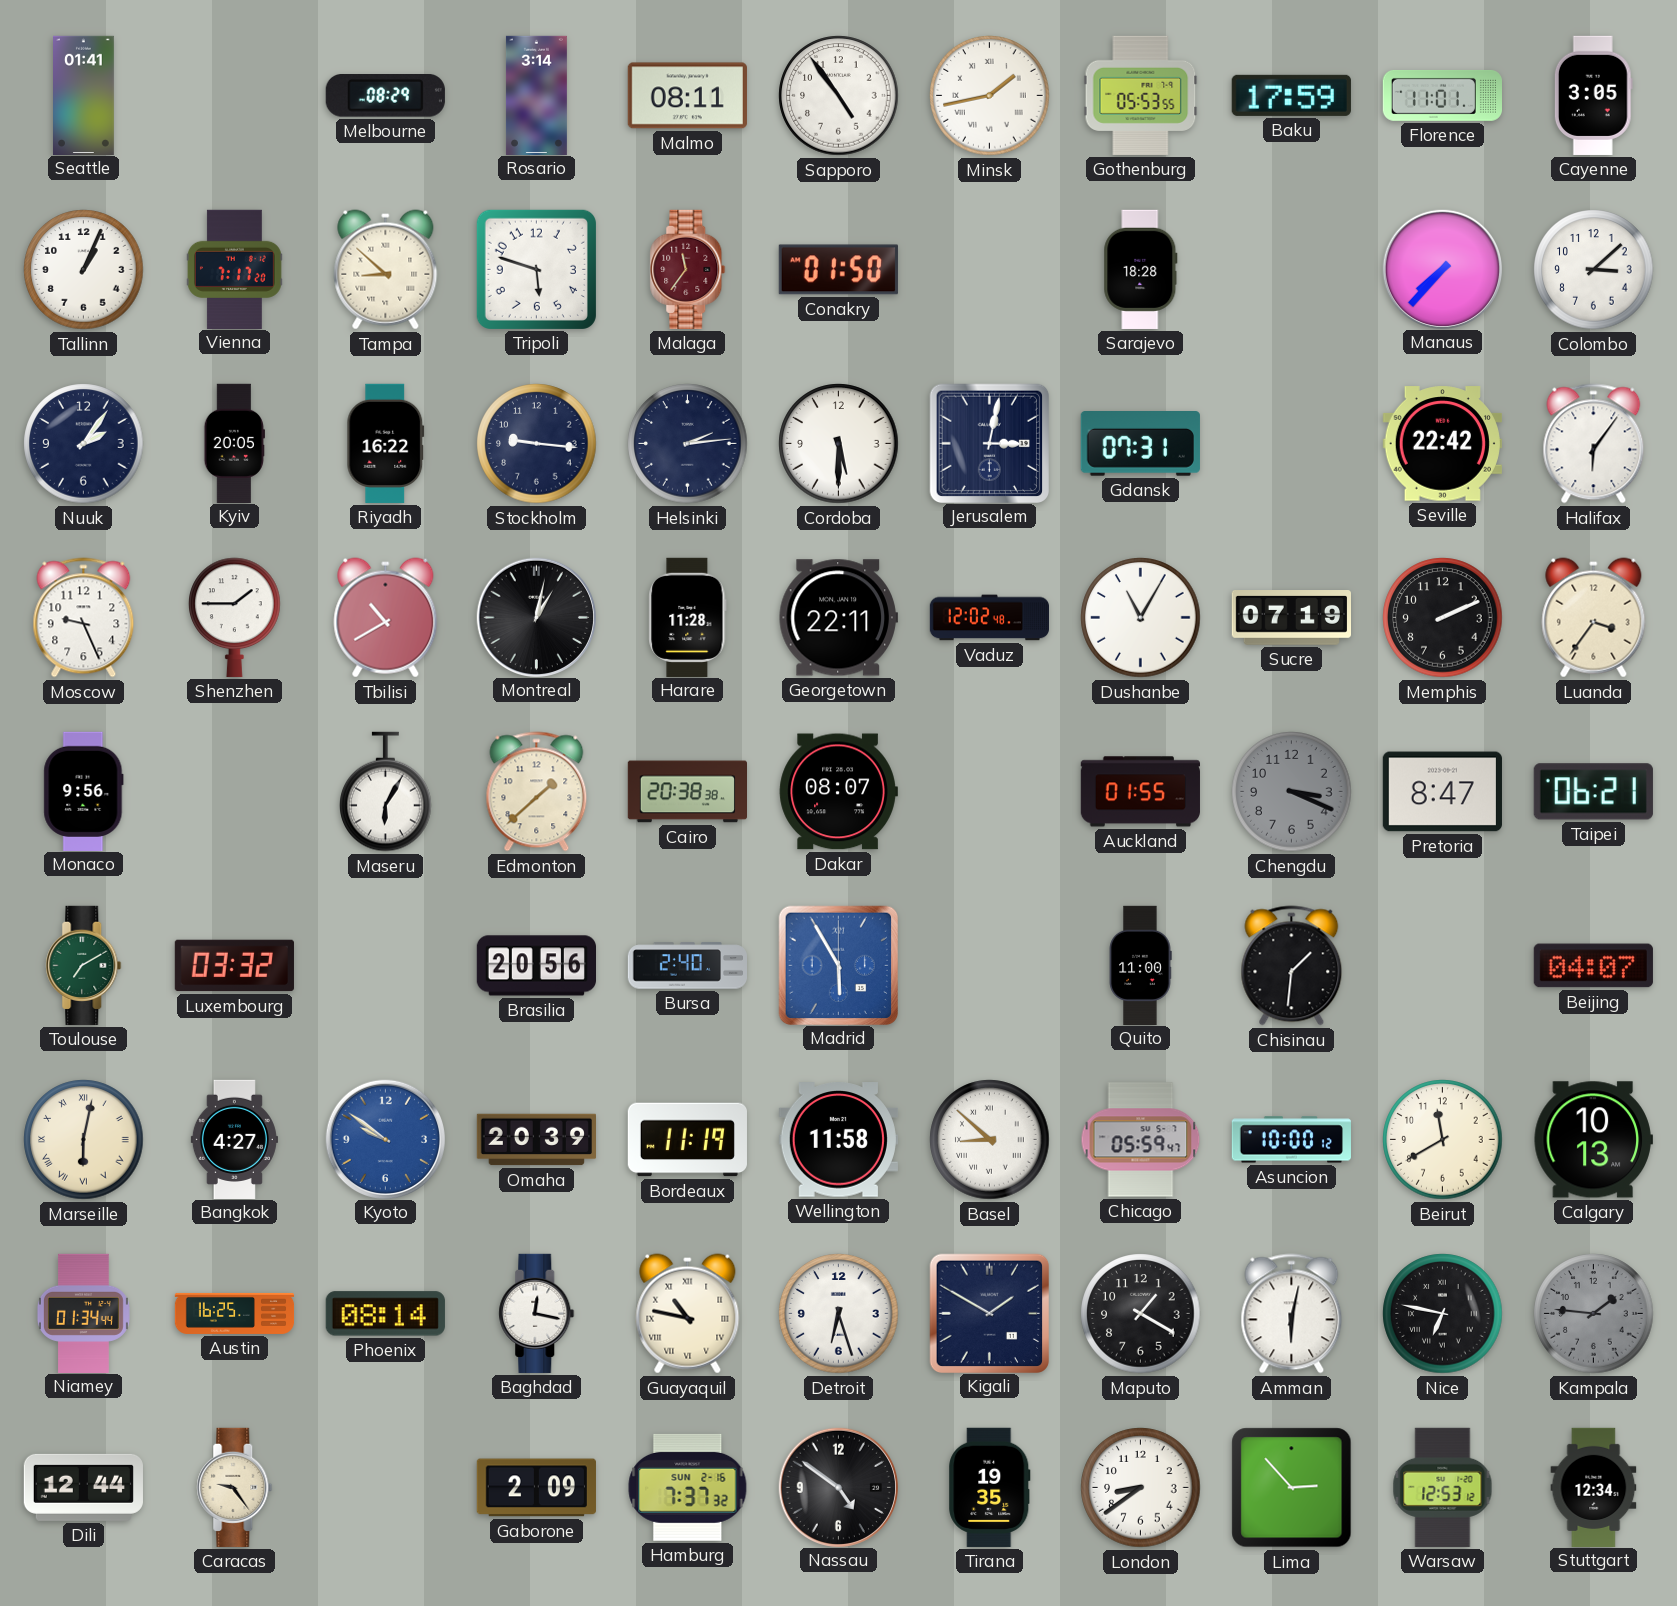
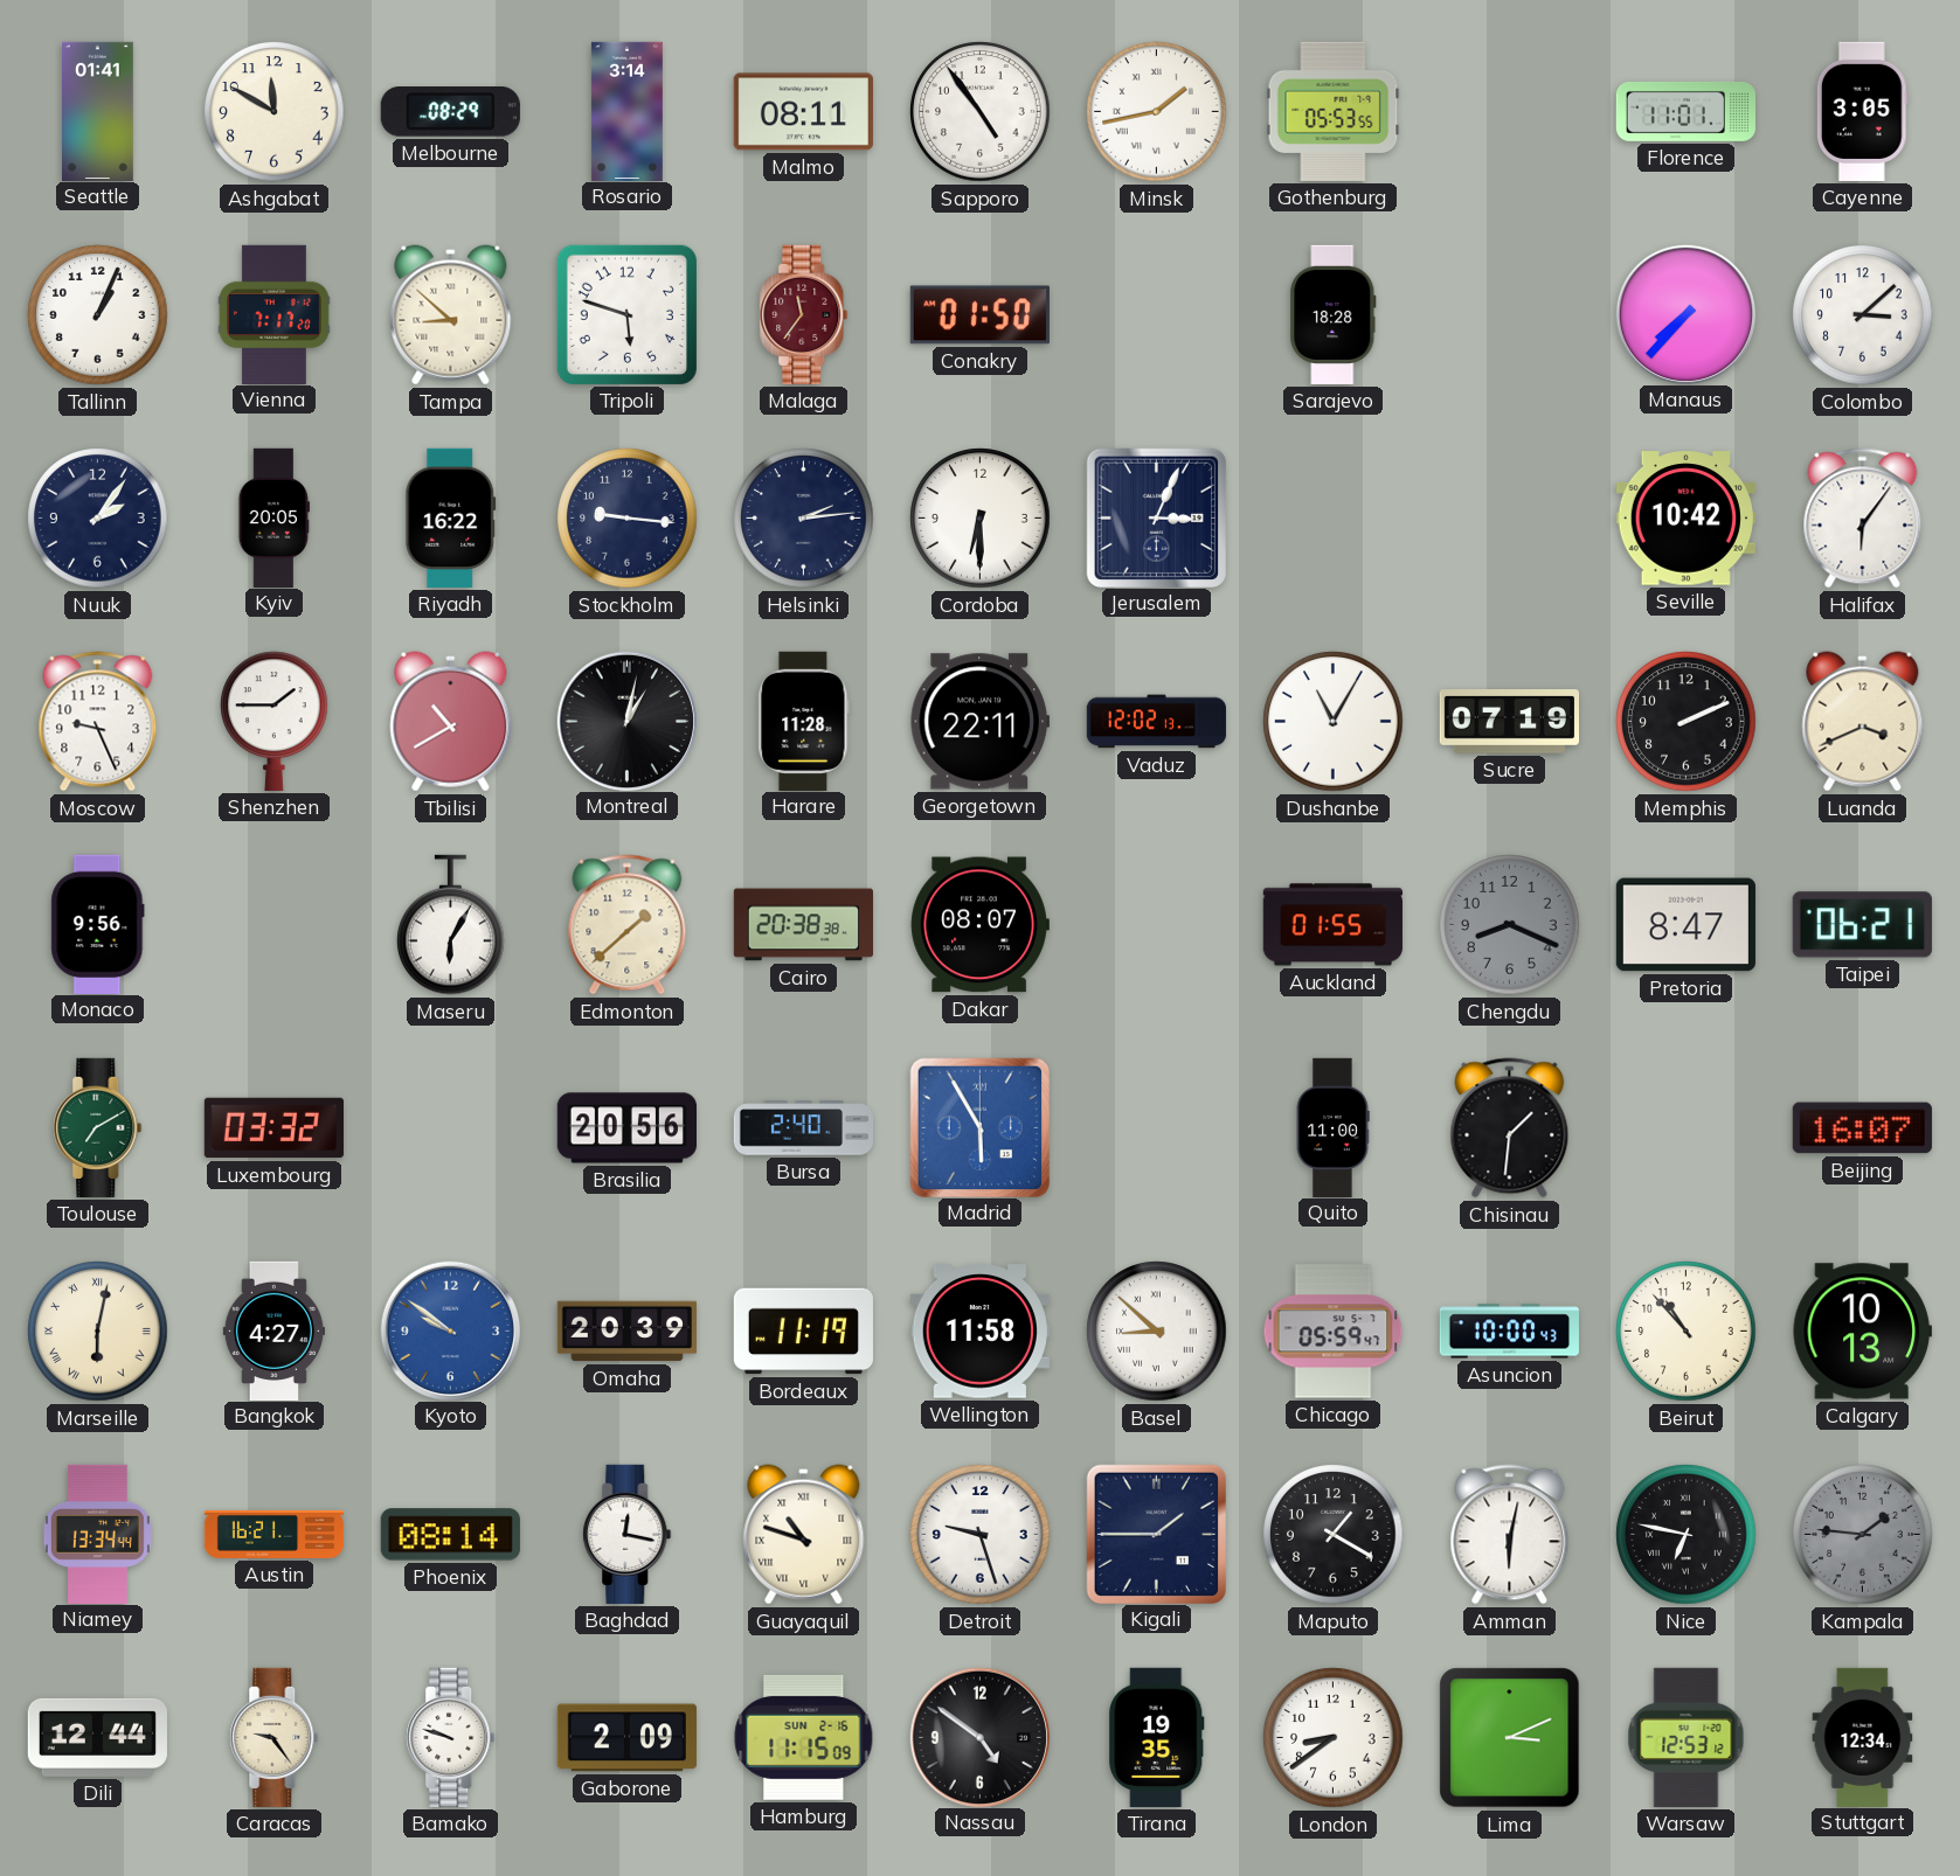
Ashgabat: none -> 11:50 (275, 112)
Baku: 17:59 -> none (1291, 95)
Cordoba: 5:30 -> 6:30 (981, 519)
Jerusalem: 3:02 -> 3:04 (1156, 517)
Gdansk: 07:31 -> none (1140, 444)
Seville: 22:42 -> 10:42 (1685, 519)
Vaduz: 12:02:48 -> 12:02:13 (1156, 722)
Luanda: 3:36 -> 3:41 (1863, 722)
Chengdu: 3:19 -> 8:19 (1510, 925)
Beijing: 04:07 -> 16:07 (1862, 1128)
Asuncion: 10:00:12 -> 10:00:43 (1509, 1332)
Beirut: 11:40 -> 10:53 (1687, 1332)
Niamey: 01:34 -> 13:34 (97, 1534)
Austin: 16:25 -> 16:21 (275, 1534)
Guayaquil: 10:47 -> 10:48 (804, 1535)
Detroit: 6:27 -> 9:27 (981, 1535)
Kigali: 1:50 -> 1:45 (1156, 1534)
Bamako: none -> 9:48 (451, 1737)
Hamburg: 7:37 -> 11:15 (804, 1737)
Lima: 2:53 -> 3:11 (1510, 1738)
